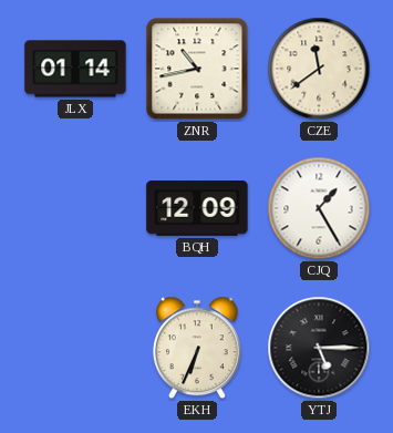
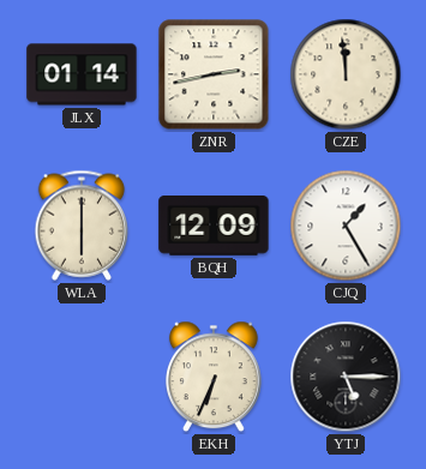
ZNR: 10:43 -> 2:43 (214, 74)
CZE: 11:39 -> 11:59 (346, 74)
WLA: none -> 6:00 (82, 226)
